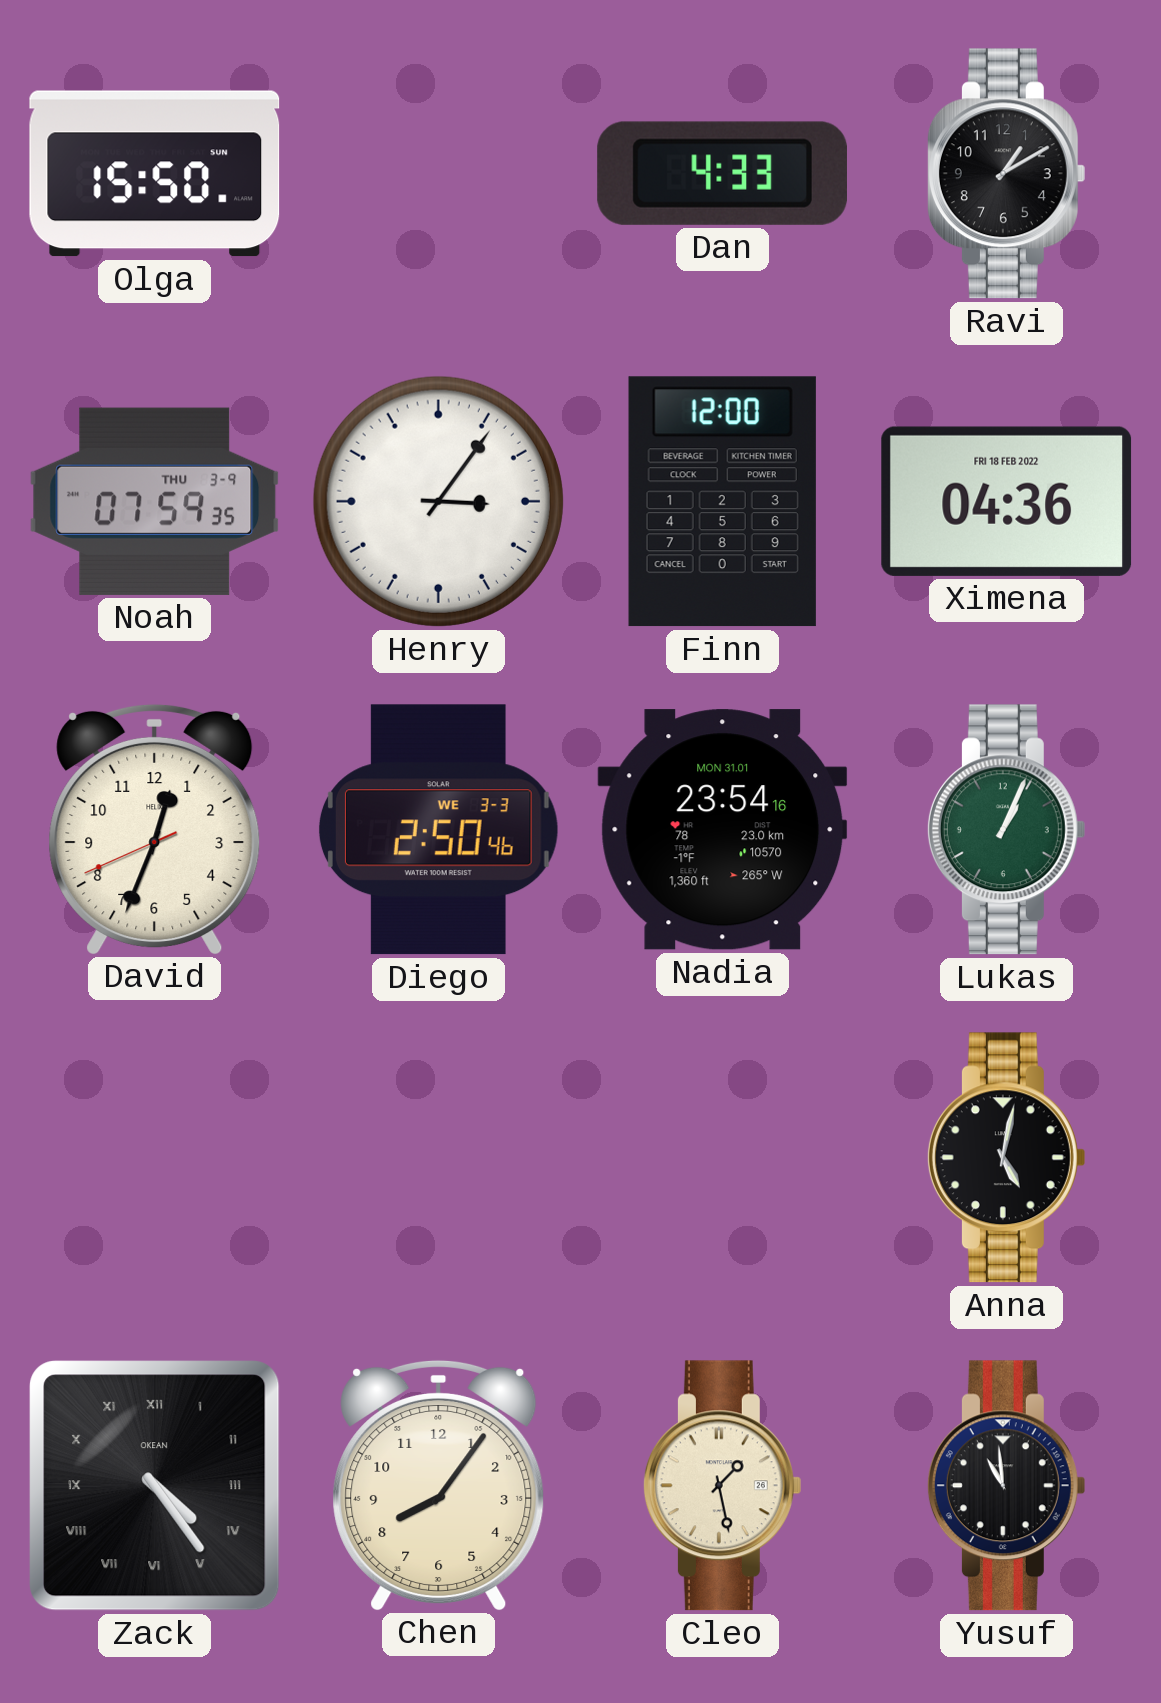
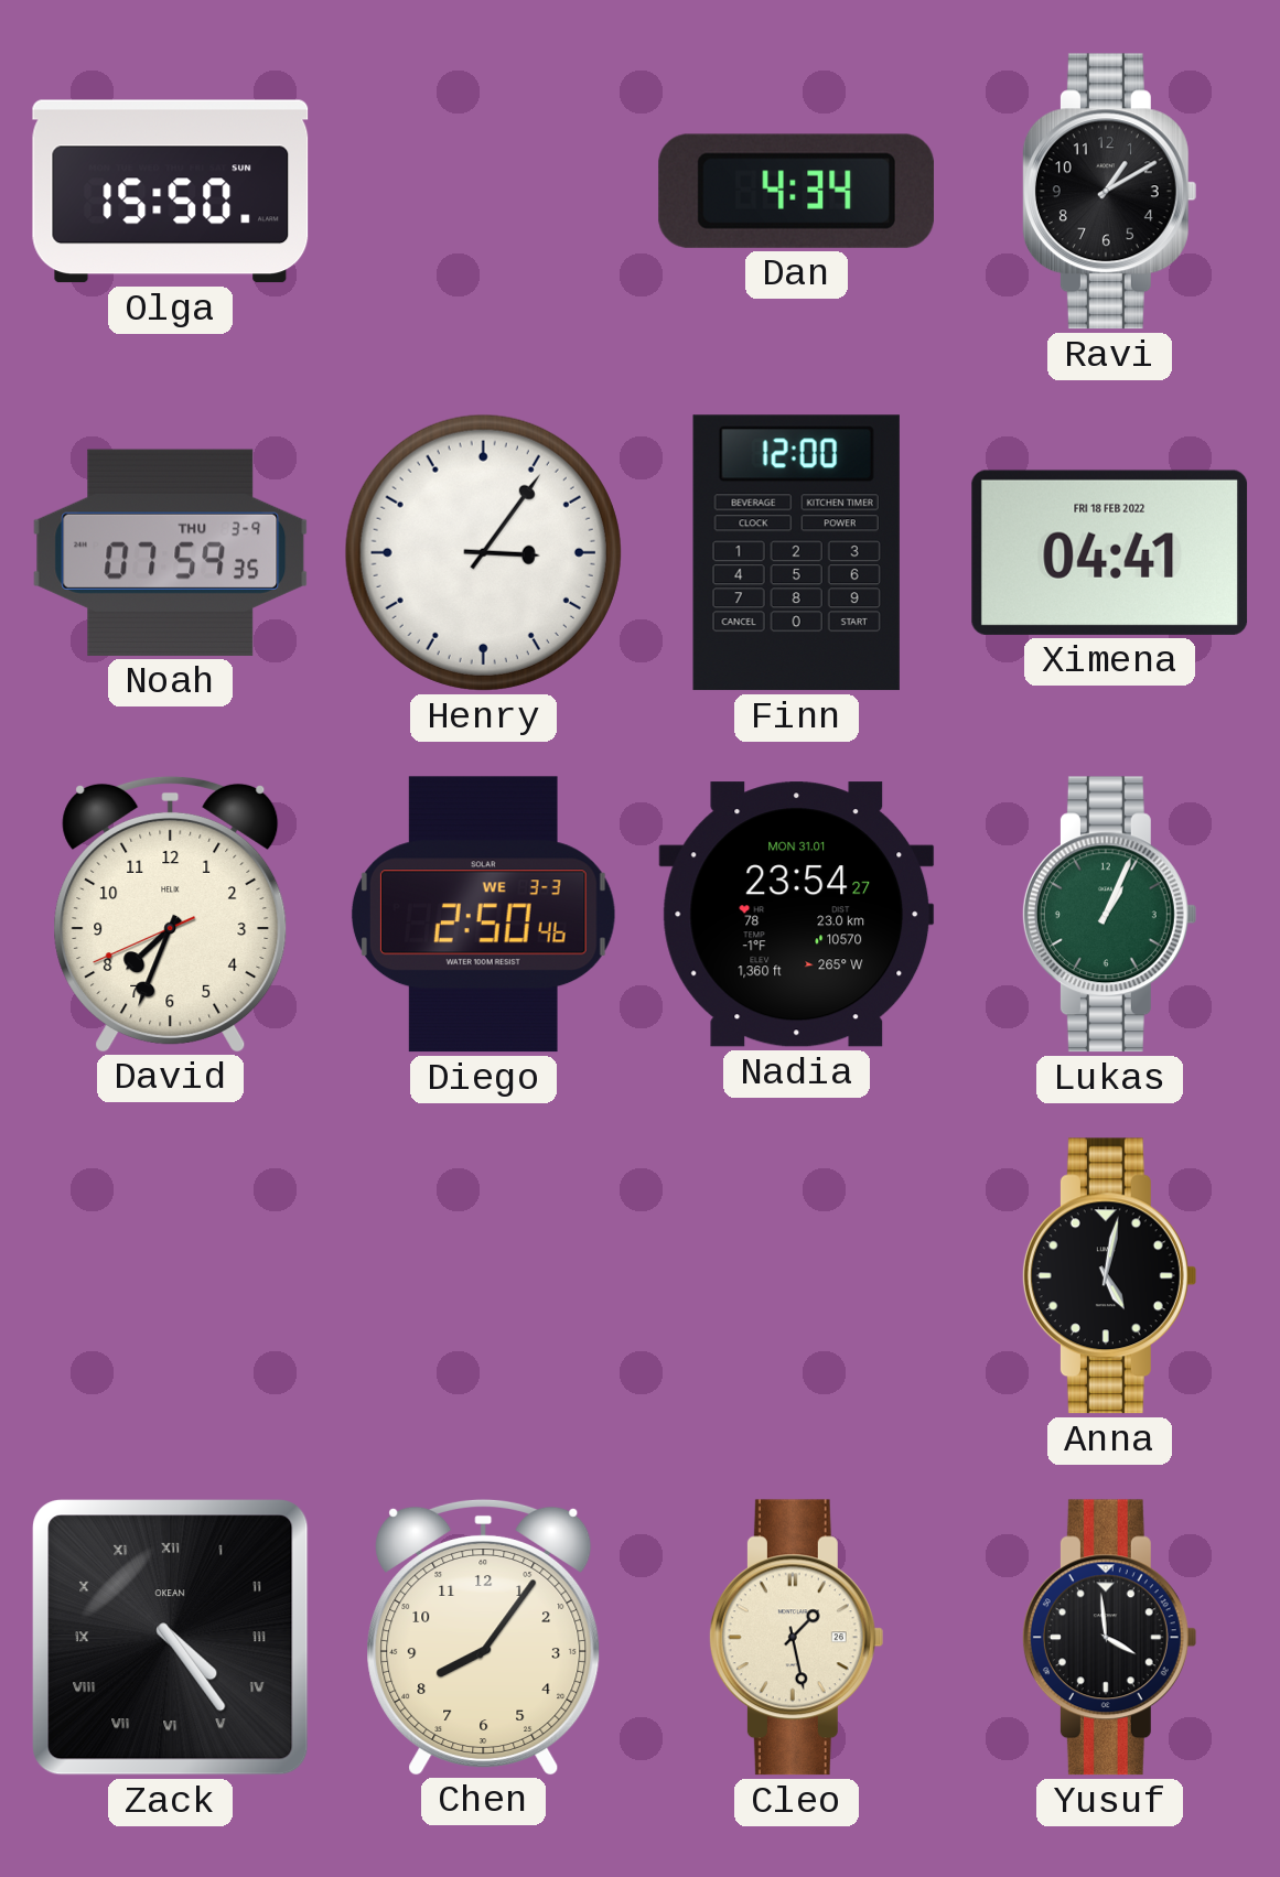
Dan: 4:33 -> 4:34 (796, 191)
Ximena: 04:36 -> 04:41 (1110, 552)
David: 12:33 -> 7:33 (171, 914)
Nadia: 23:54:16 -> 23:54:27 (797, 915)
Yusuf: 10:59 -> 3:59 (1109, 1638)
